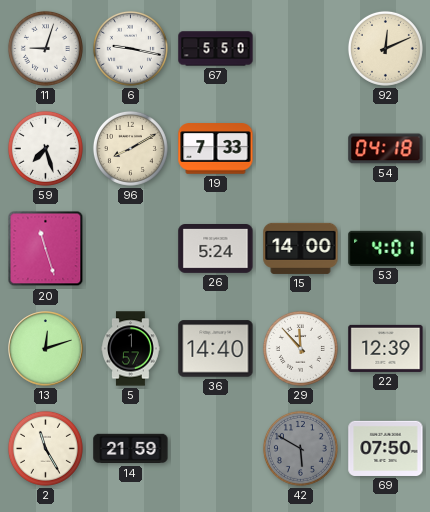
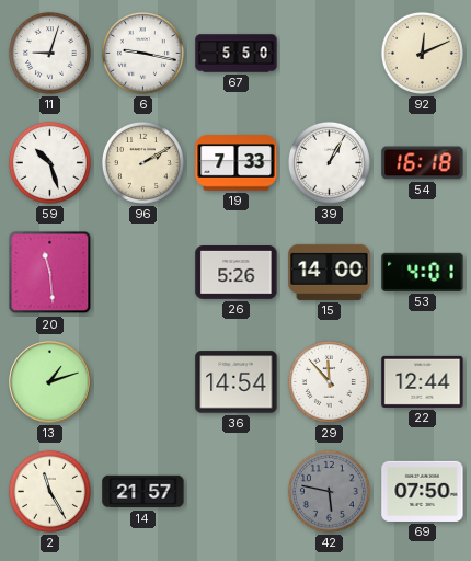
59: 7:27 -> 10:27 (49, 162)
96: 8:10 -> 2:10 (142, 162)
39: none -> 1:05 (329, 162)
54: 04:18 -> 16:18 (423, 163)
20: 11:27 -> 11:29 (50, 273)
26: 5:24 -> 5:26 (237, 273)
13: 12:12 -> 1:12 (50, 382)
5: 1:57 -> none (131, 349)
36: 14:40 -> 14:54 (237, 382)
22: 12:39 -> 12:44 (423, 381)
14: 21:59 -> 21:57 (143, 492)
42: 5:50 -> 5:47 (329, 491)
